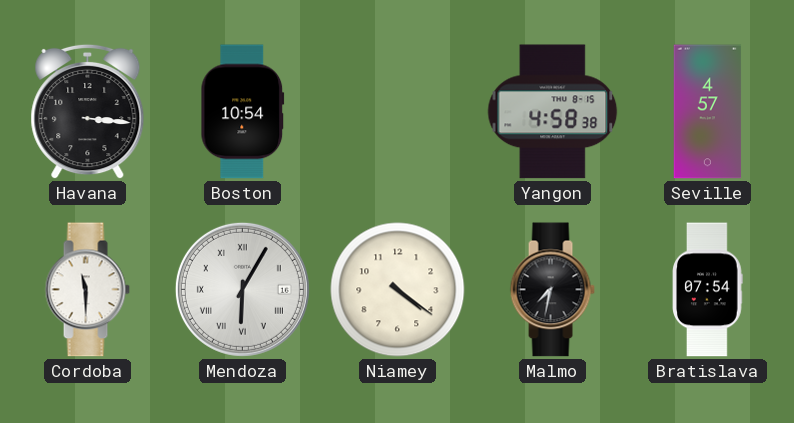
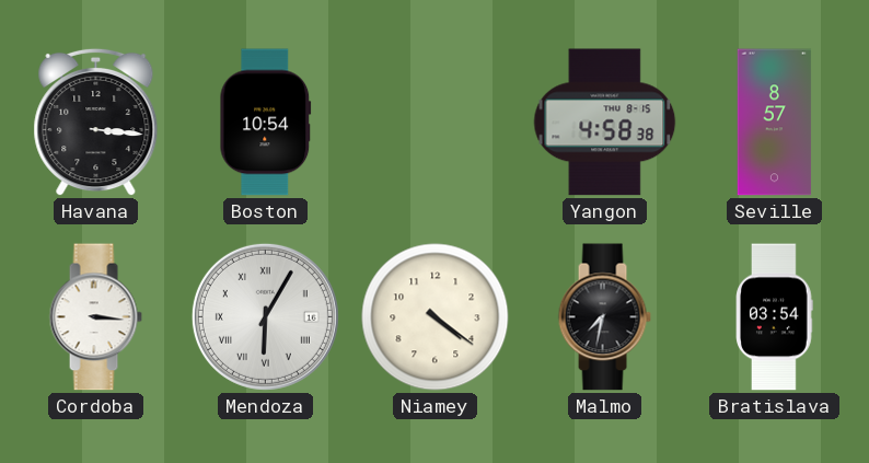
Seville: 4:57 -> 8:57 (775, 123)
Cordoba: 11:30 -> 3:16 (95, 317)
Bratislava: 07:54 -> 03:54 (775, 317)
